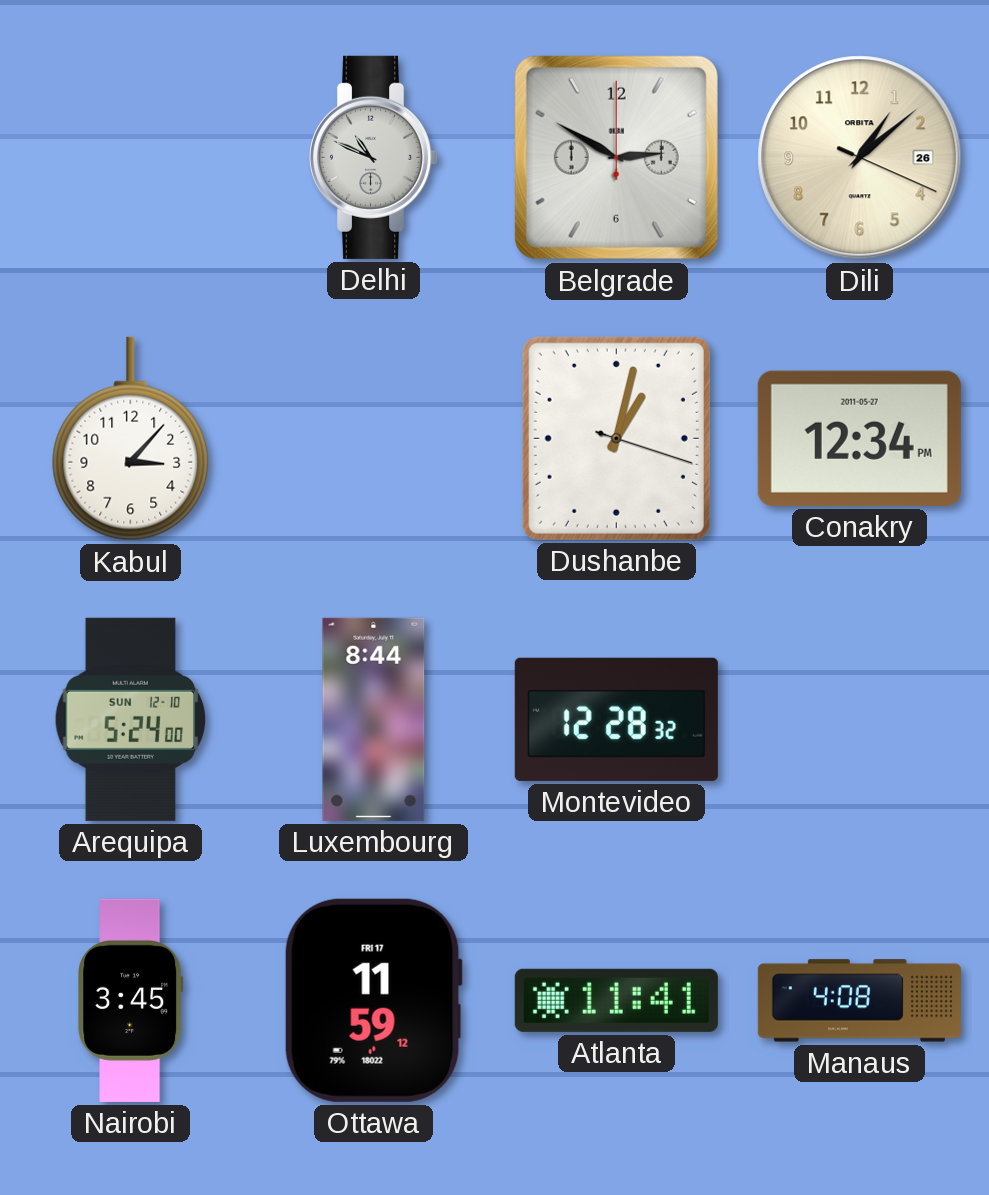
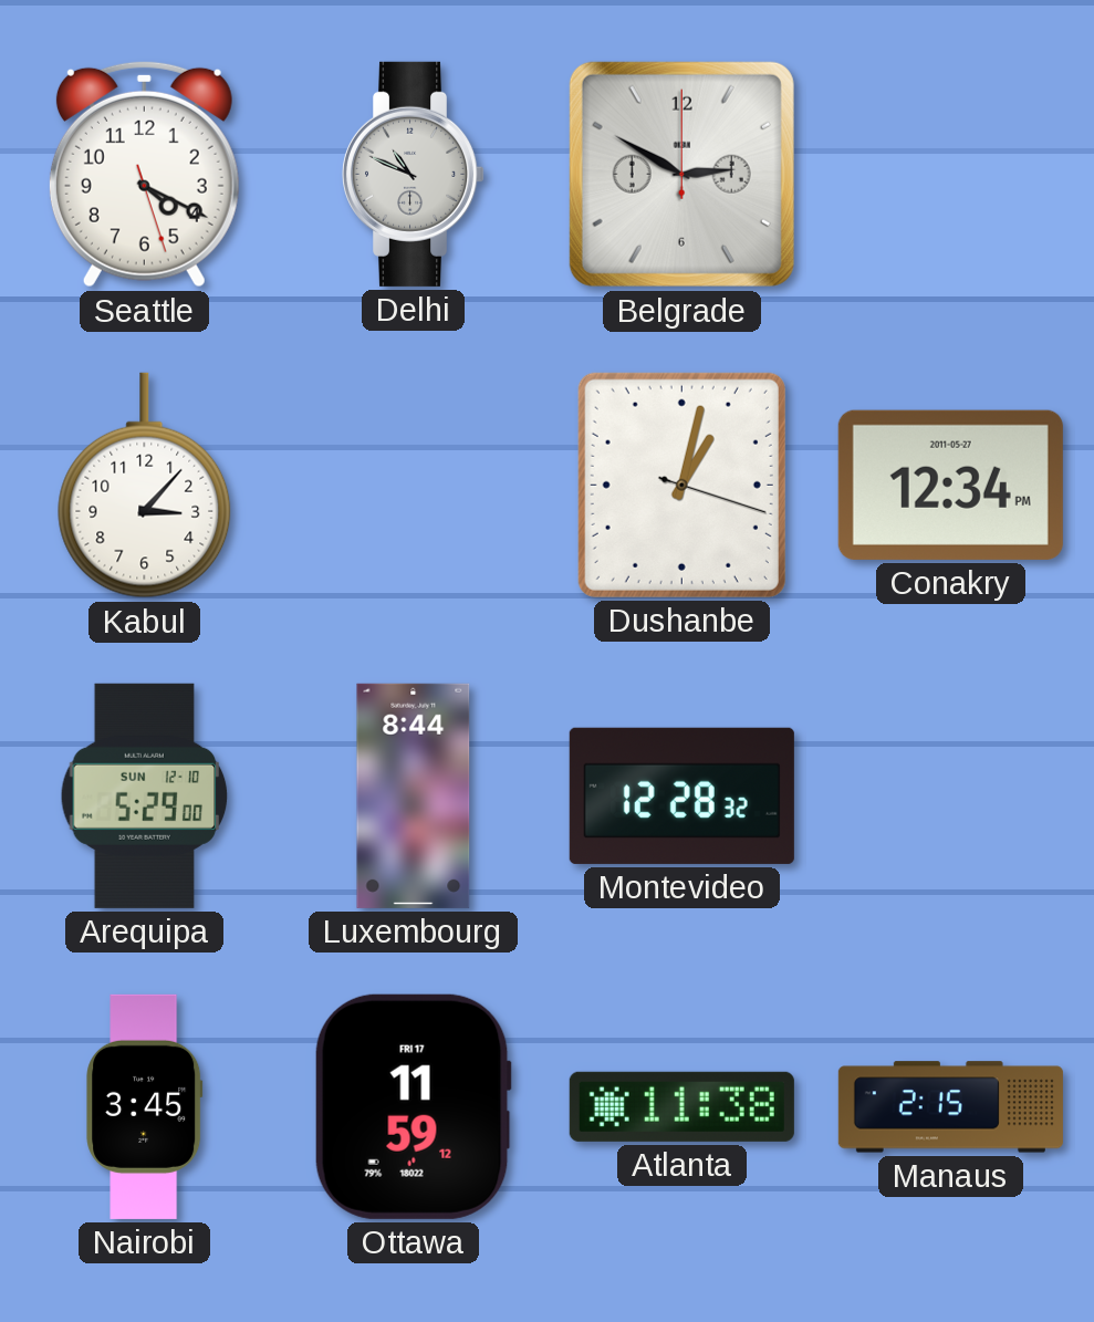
Seattle: none -> 4:19 (144, 174)
Dili: 1:08 -> none (860, 158)
Arequipa: 5:24 -> 5:29 (145, 795)
Atlanta: 11:41 -> 11:38 (681, 1106)
Manaus: 4:08 -> 2:15 (950, 1107)
